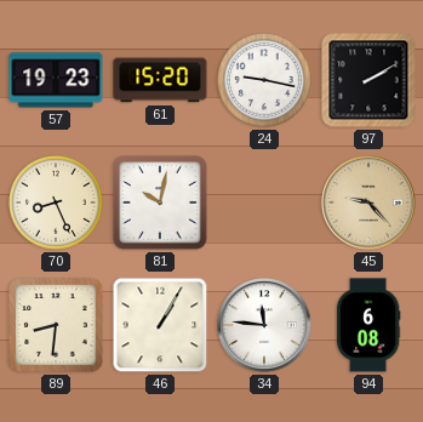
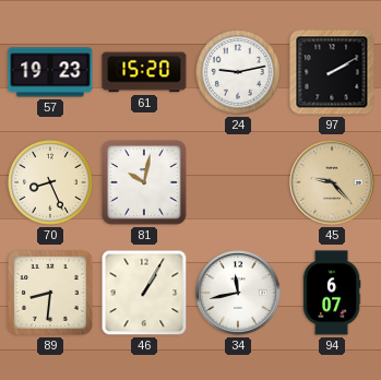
24: 9:17 -> 9:13 (239, 73)
34: 11:46 -> 11:43 (238, 293)
94: 6:08 -> 6:07 (332, 293)
